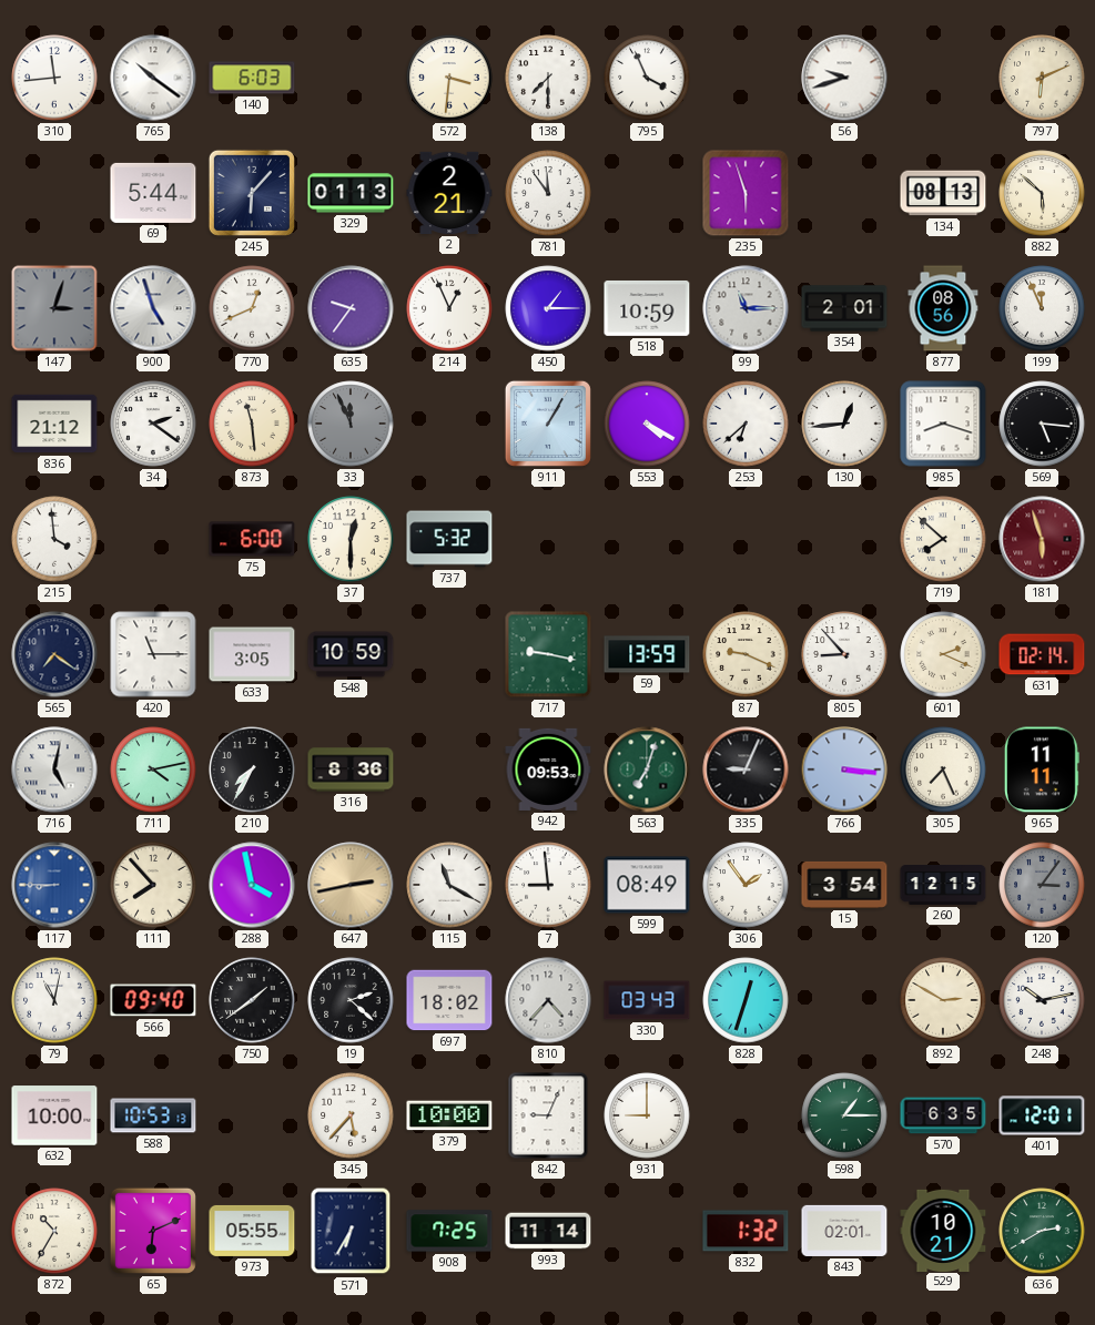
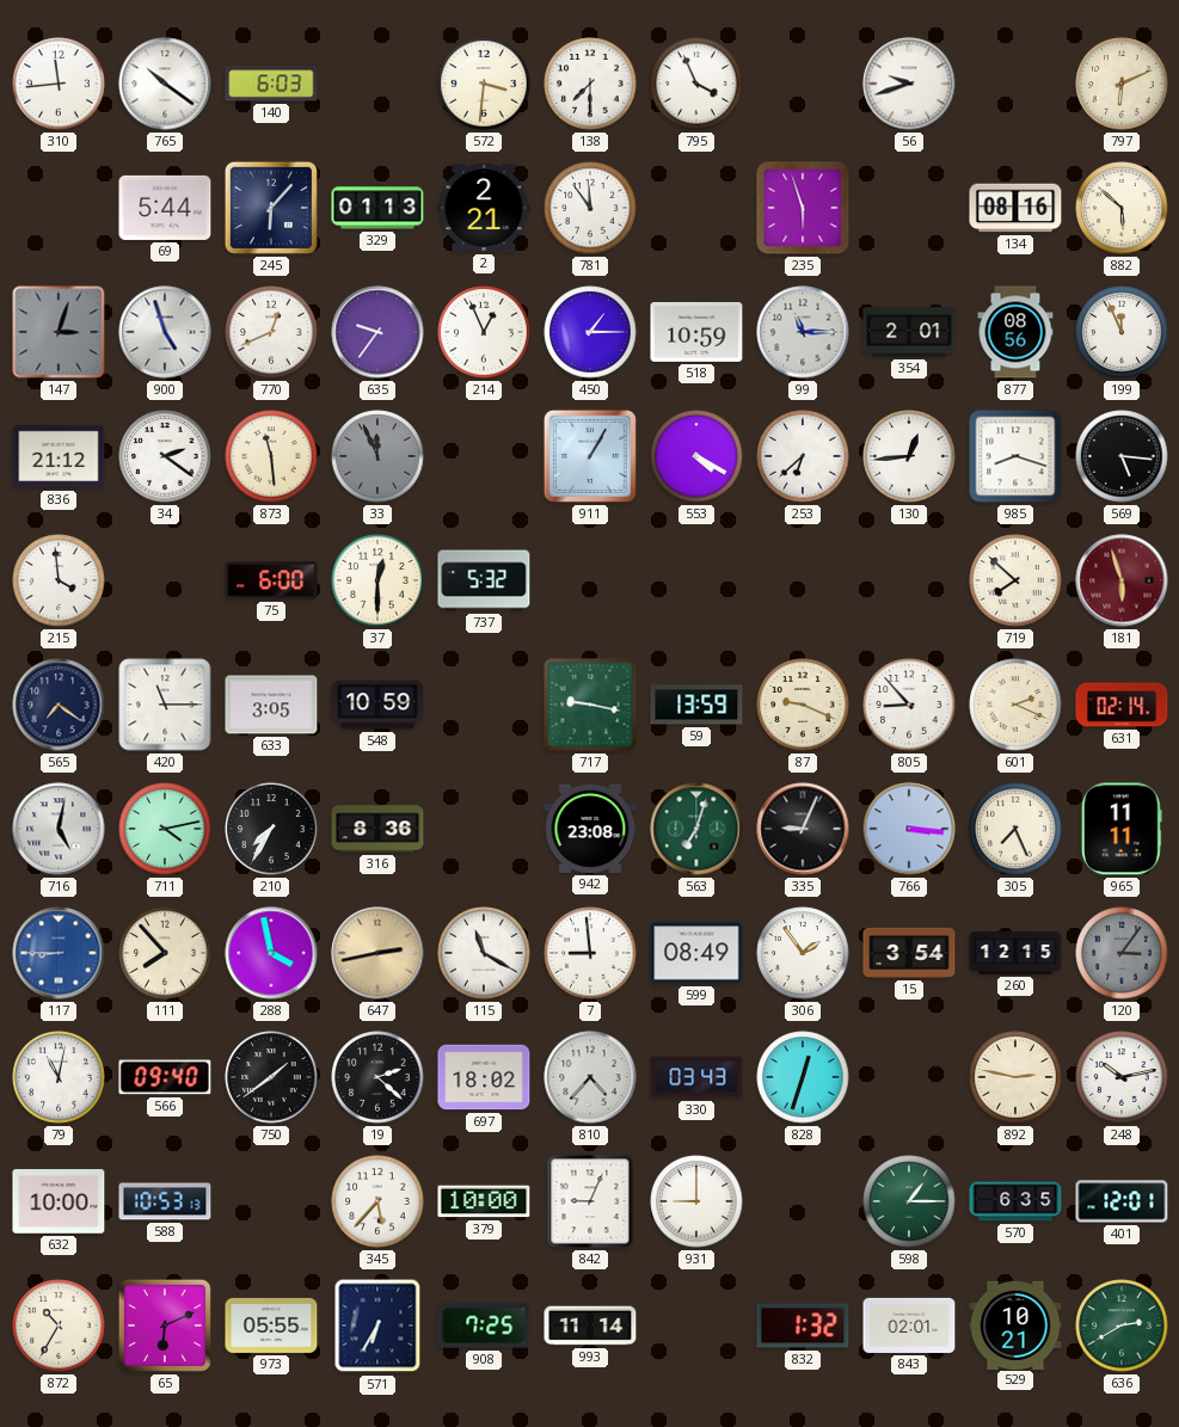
134: 08:13 -> 08:16 (1015, 208)
942: 09:53 -> 23:08 (590, 829)
892: 2:50 -> 2:47 (1015, 1077)
